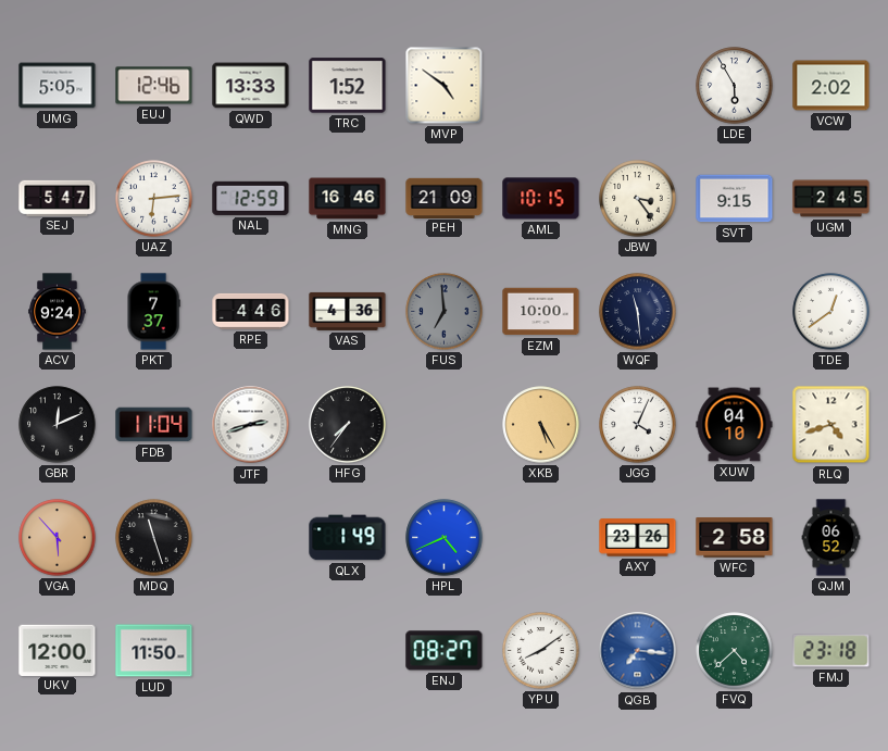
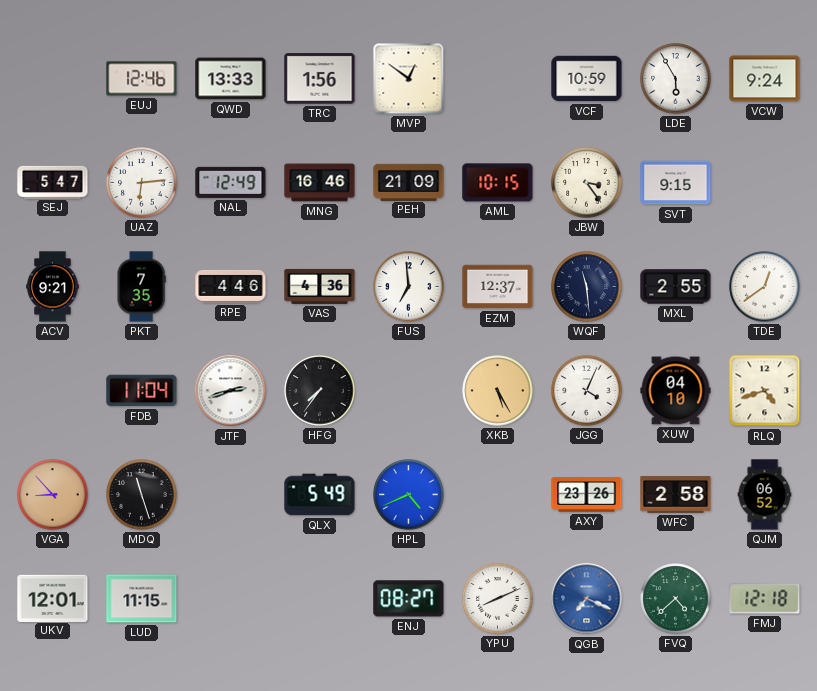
UMG: 5:05 -> none (58, 86)
TRC: 1:52 -> 1:56 (320, 79)
MVP: 4:51 -> 12:51 (409, 79)
VCF: none -> 10:59 (587, 79)
VCW: 2:02 -> 9:24 (765, 79)
NAL: 12:59 -> 12:49 (231, 182)
UGM: 2:45 -> none (831, 199)
ACV: 9:24 -> 9:21 (53, 287)
PKT: 7:37 -> 7:35 (141, 287)
FUS dial: grey -> white (409, 287)
EZM: 10:00 -> 12:37 (498, 287)
MXL: none -> 2:55 (676, 287)
GBR: 12:11 -> none (58, 425)
VGA: 5:53 -> 8:53 (53, 495)
QLX: 1:49 -> 5:49 (320, 495)
UKV: 12:00 -> 12:01 (53, 598)
LUD: 11:50 -> 11:15 (142, 599)
YPU: 8:09 -> 8:11 (498, 599)
QGB: 7:16 -> 7:19 (587, 599)
FMJ: 23:18 -> 12:18 (765, 599)
